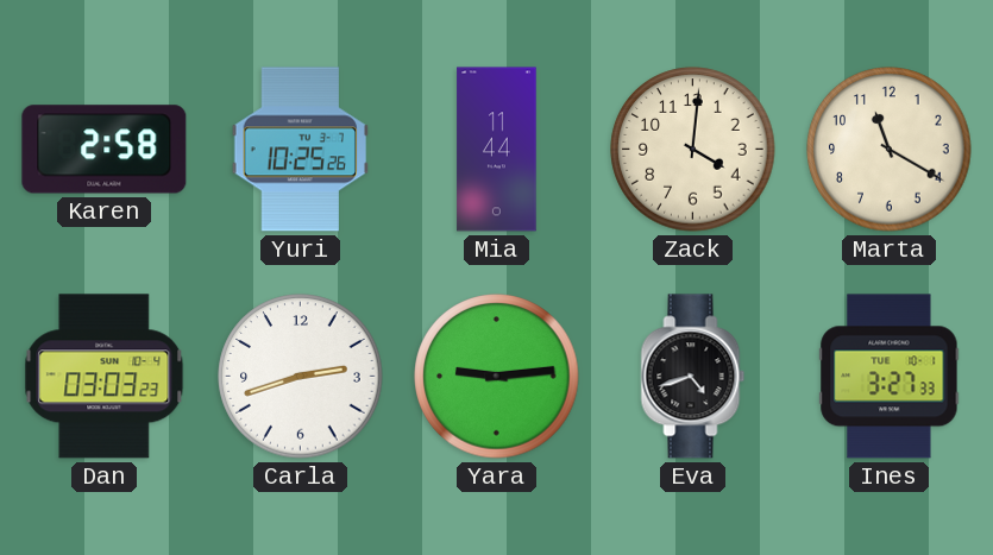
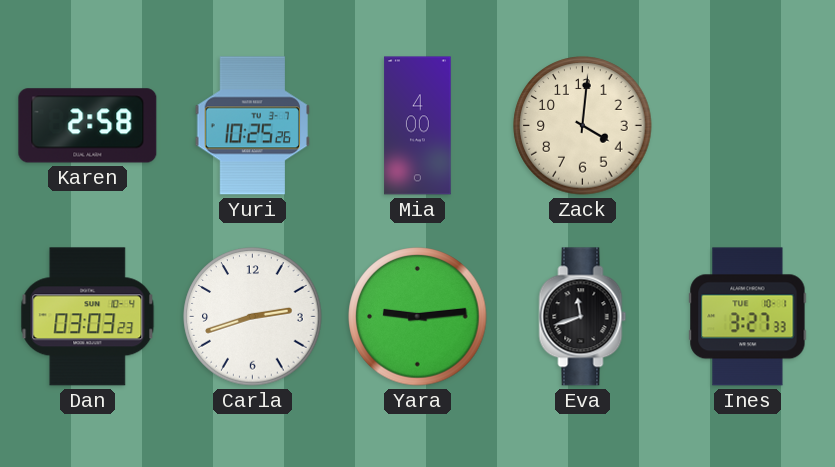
Mia: 11:44 -> 4:00 (418, 126)
Marta: 11:20 -> none (890, 150)
Eva: 4:42 -> 11:42 (583, 317)
